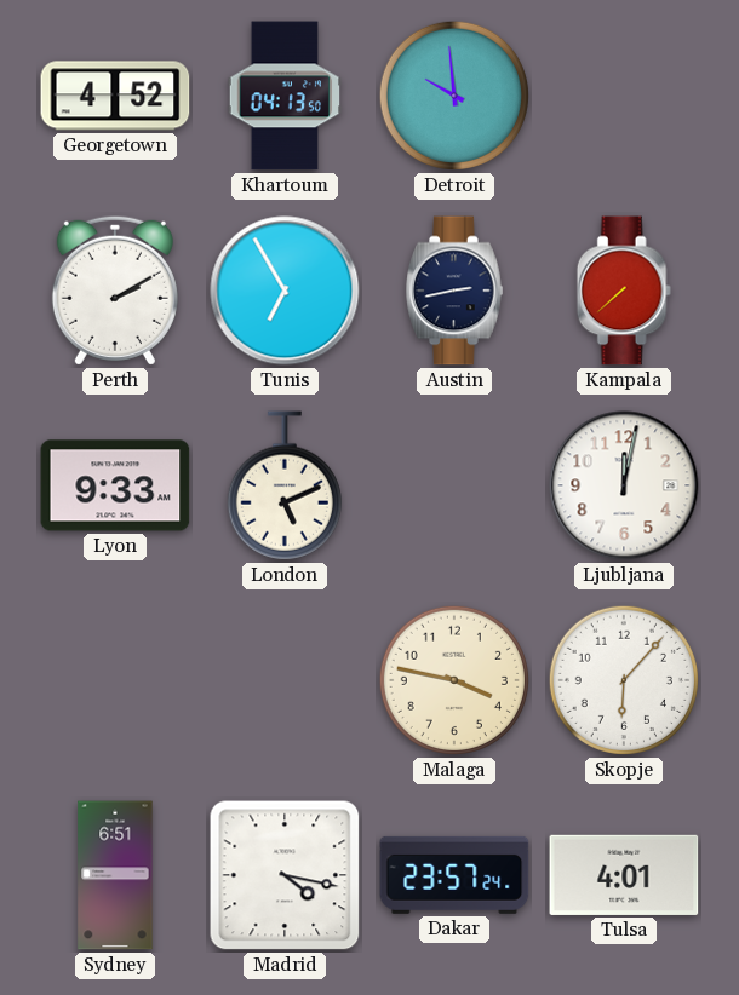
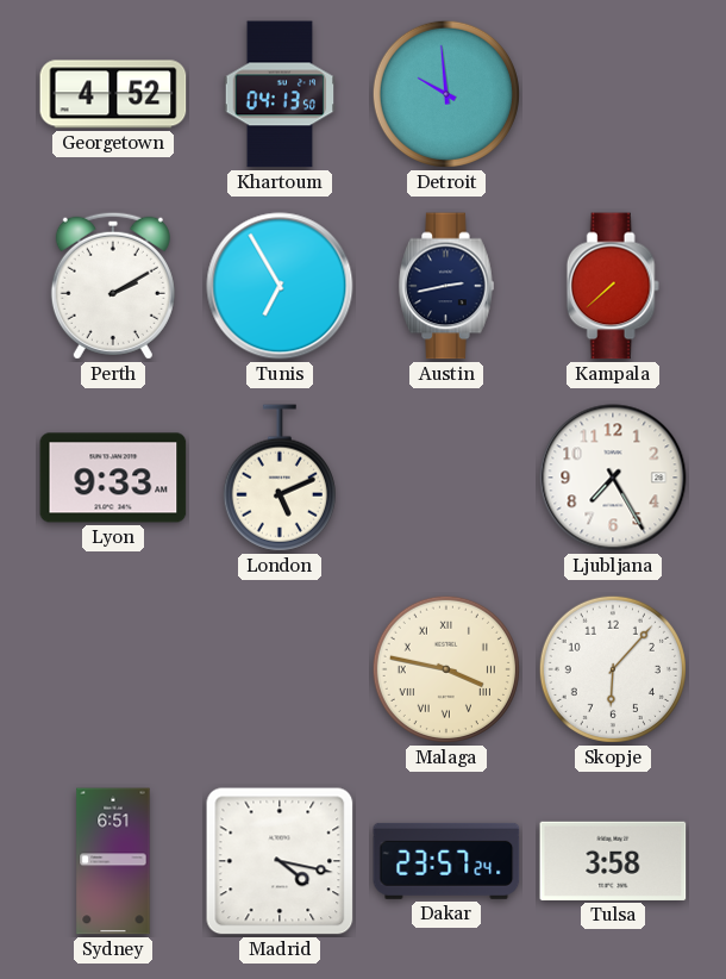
Ljubljana: 12:02 -> 7:25 (613, 478)
Malaga numerals: Arabic -> Roman (446, 669)
Tulsa: 4:01 -> 3:58 (613, 861)
